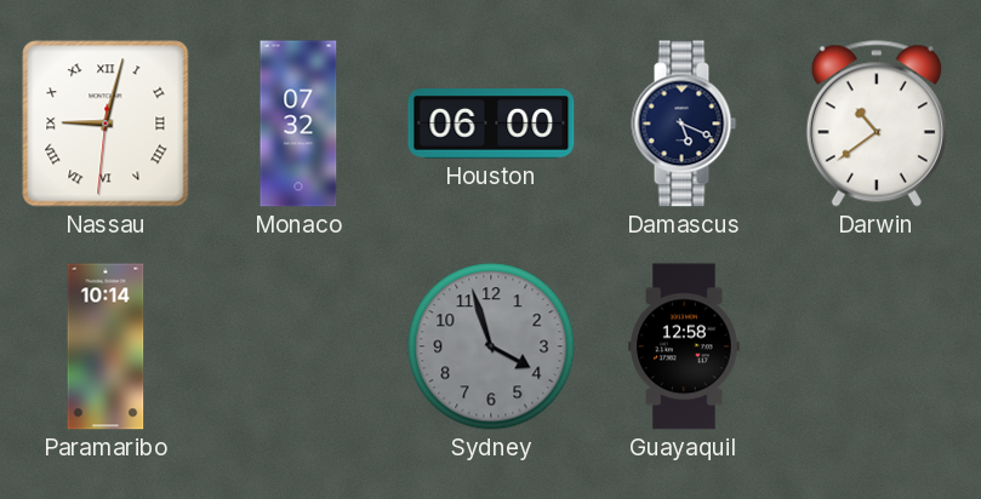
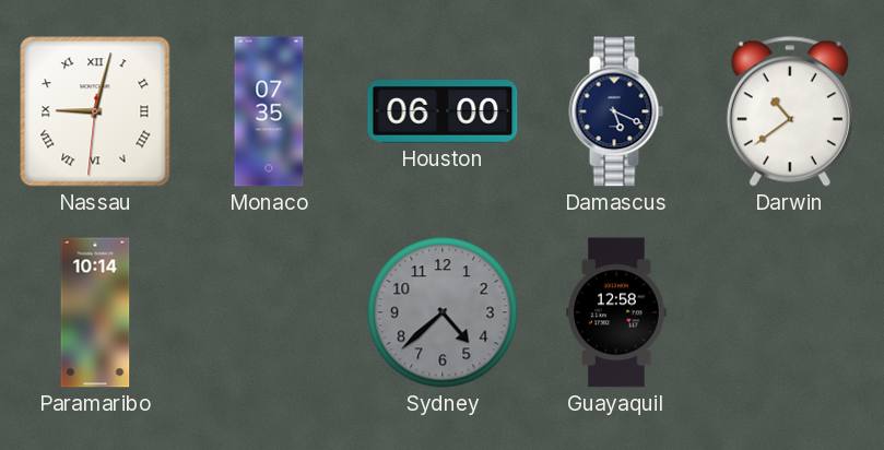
Monaco: 07:32 -> 07:35 (269, 111)
Sydney: 3:57 -> 4:38 (443, 312)
